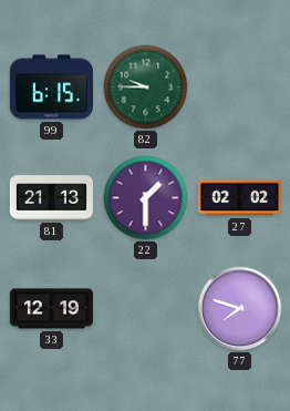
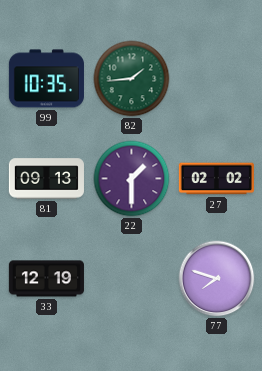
99: 6:15 -> 10:35 (46, 79)
82: 9:45 -> 1:44 (132, 79)
81: 21:13 -> 09:13 (46, 179)
